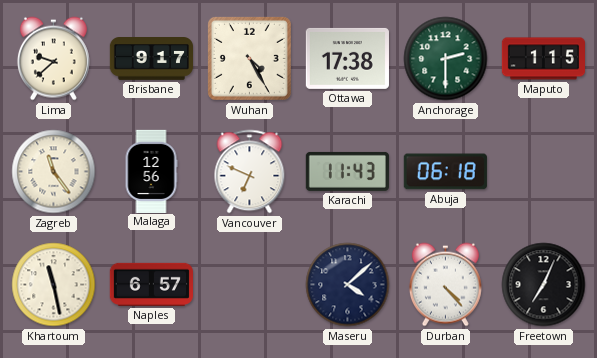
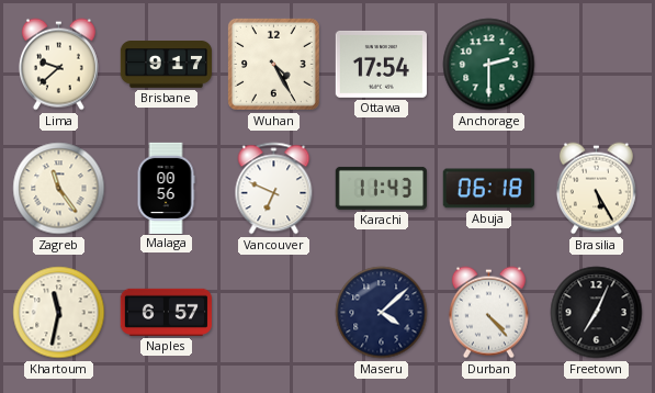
Ottawa: 17:38 -> 17:54 (381, 64)
Maputo: 1:15 -> none (543, 59)
Malaga: 12:56 -> 00:56 (166, 188)
Brasilia: none -> 5:25 (596, 189)
Khartoum: 11:28 -> 11:32 (59, 313)
